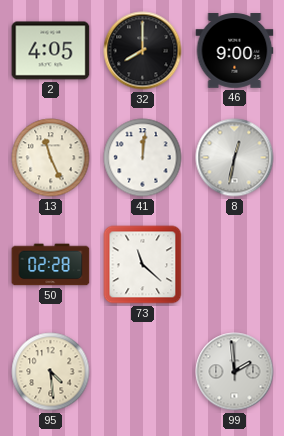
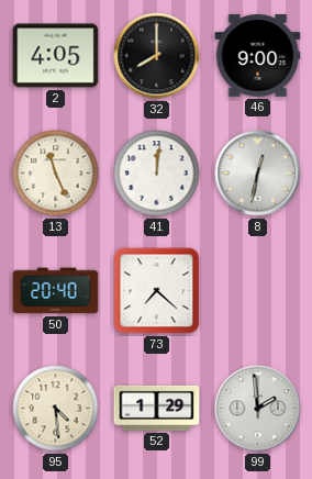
50: 02:28 -> 20:40 (56, 291)
73: 11:22 -> 7:22 (157, 291)
52: none -> 1:29 (157, 408)
